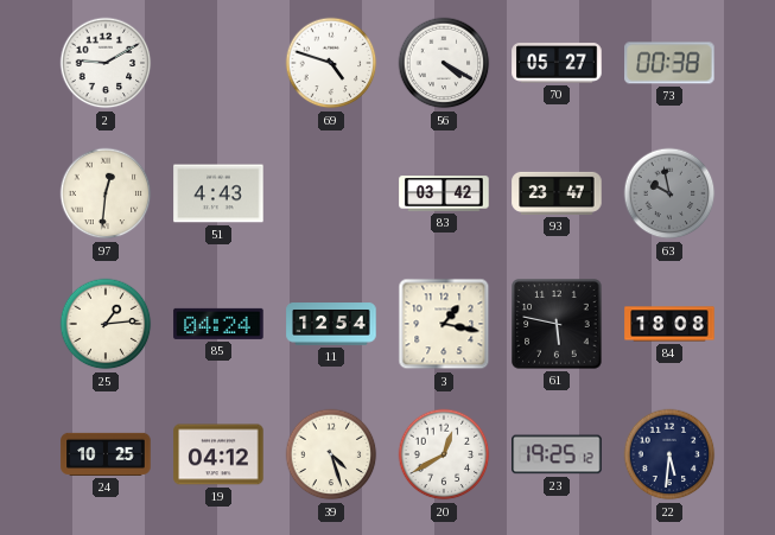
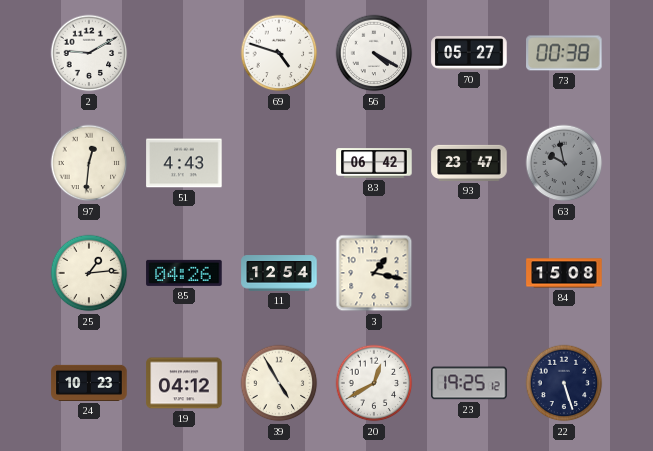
83: 03:42 -> 06:42 (374, 163)
85: 04:24 -> 04:26 (184, 273)
61: 5:47 -> none (557, 324)
84: 18:08 -> 15:08 (564, 273)
24: 10:25 -> 10:23 (89, 383)
39: 4:27 -> 4:55 (279, 383)
22: 5:31 -> 5:27 (564, 383)
